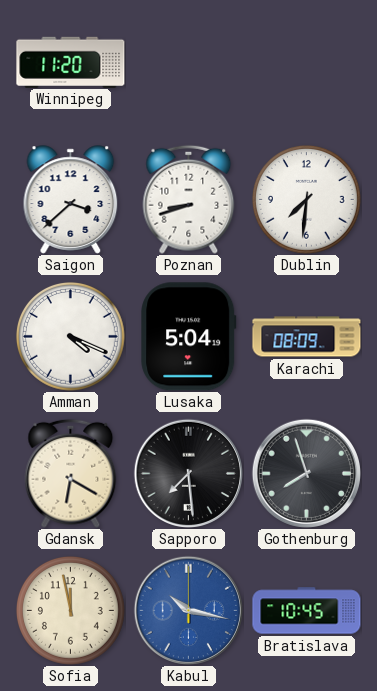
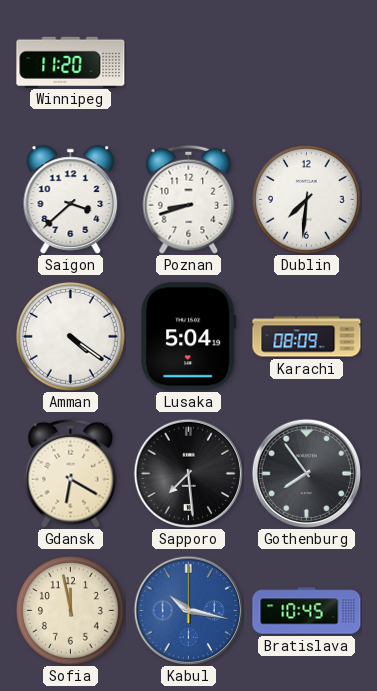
Amman: 4:19 -> 4:21 (71, 337)
Gothenburg: 7:57 -> 7:54 (306, 473)
